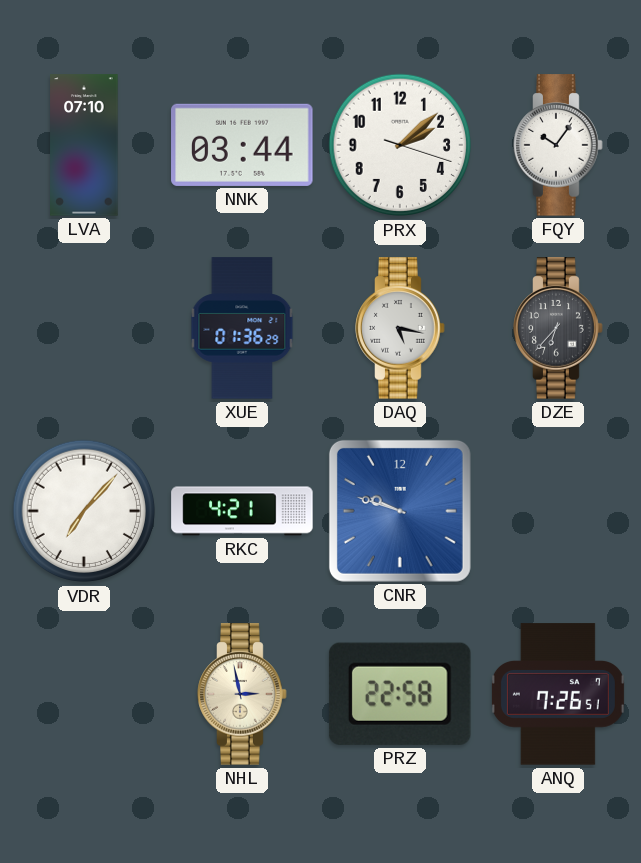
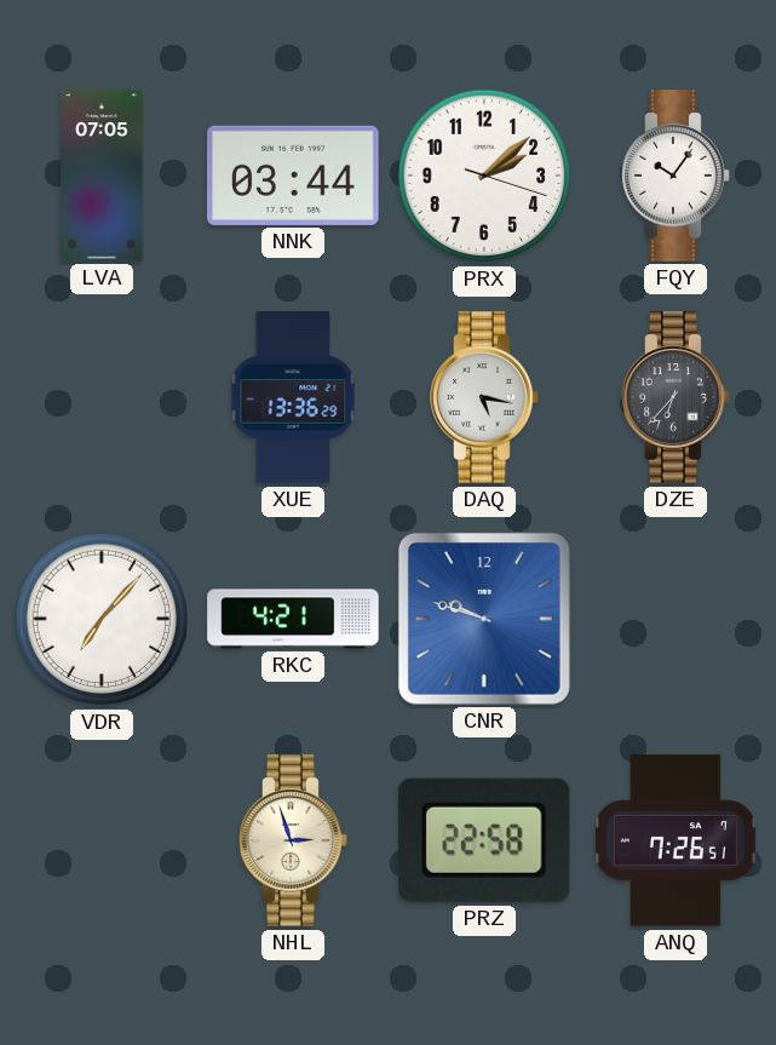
LVA: 07:10 -> 07:05 (102, 176)
XUE: 01:36 -> 13:36 (293, 397)
NHL: 2:58 -> 2:57 (293, 840)
